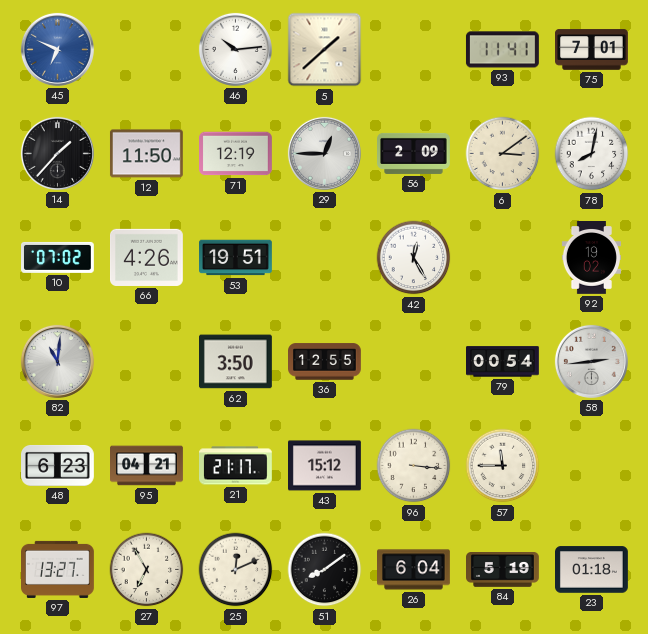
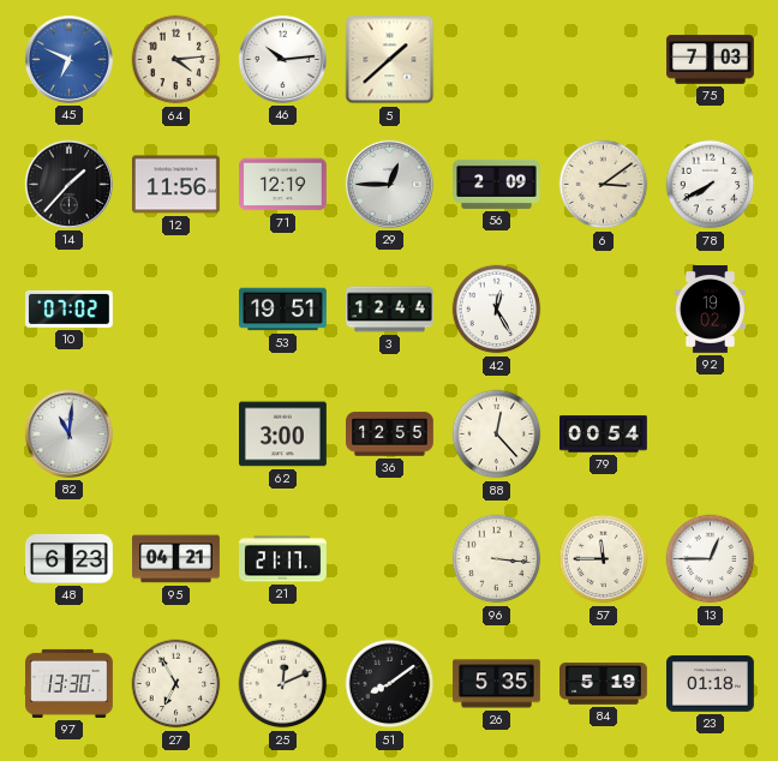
64: none -> 4:14 (176, 60)
93: 11:41 -> none (503, 50)
75: 7:01 -> 7:03 (711, 60)
12: 11:50 -> 11:56 (175, 185)
78: 8:02 -> 7:40 (711, 185)
66: 4:26 -> none (147, 257)
3: none -> 12:44 (390, 310)
62: 3:50 -> 3:00 (283, 435)
88: none -> 12:23 (497, 435)
58: 2:44 -> none (591, 361)
43: 15:12 -> none (325, 466)
13: none -> 12:45 (711, 559)
97: 13:27 -> 13:30 (70, 683)
26: 6:04 -> 5:35 (497, 684)
